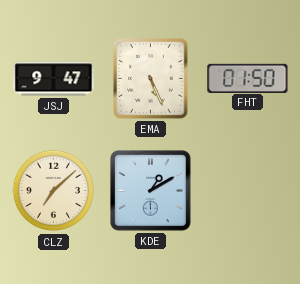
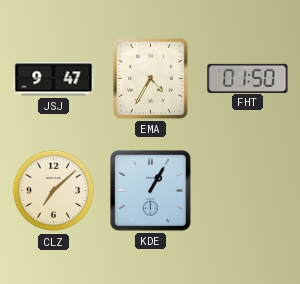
EMA: 5:26 -> 4:35 (151, 79)
KDE: 1:10 -> 1:05 (151, 191)
